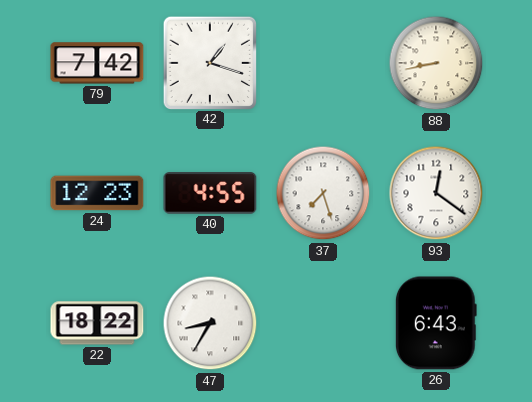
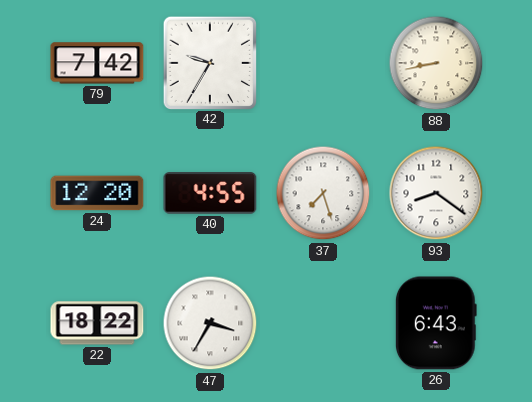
42: 1:18 -> 9:35 (209, 62)
24: 12:23 -> 12:20 (97, 193)
93: 12:21 -> 8:21 (436, 193)
47: 8:35 -> 3:35 (210, 323)
